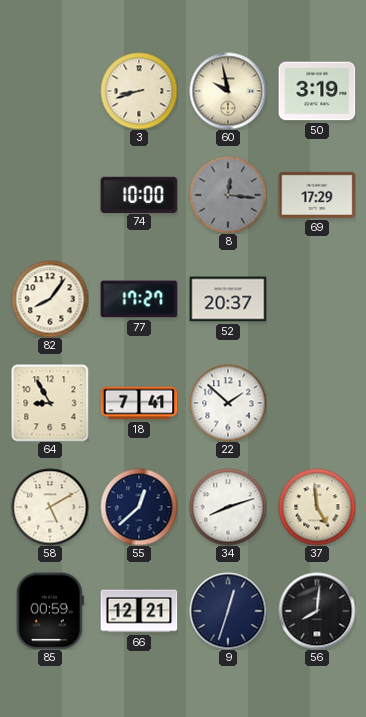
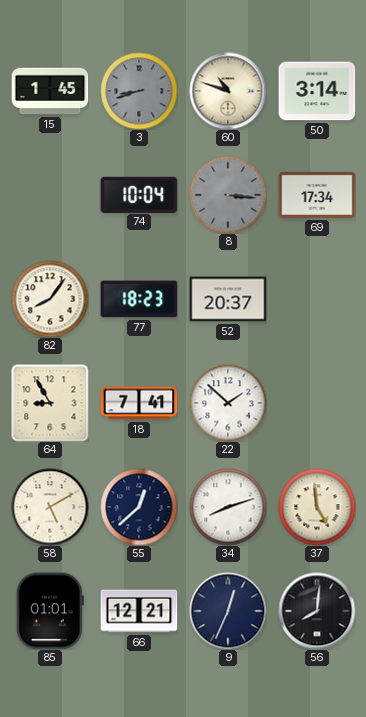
15: none -> 1:45 (50, 91)
3 dial: cream -> grey (139, 91)
60: 9:58 -> 10:48 (228, 91)
50: 3:19 -> 3:14 (317, 91)
74: 10:00 -> 10:04 (139, 194)
8: 12:16 -> 3:16 (228, 195)
69: 17:29 -> 17:34 (317, 195)
77: 17:27 -> 18:23 (139, 299)
85: 00:59 -> 01:01 (50, 611)
9: 12:33 -> 12:34 (228, 611)
